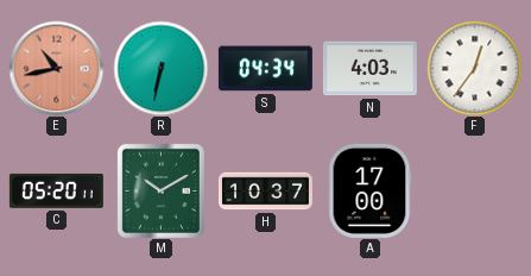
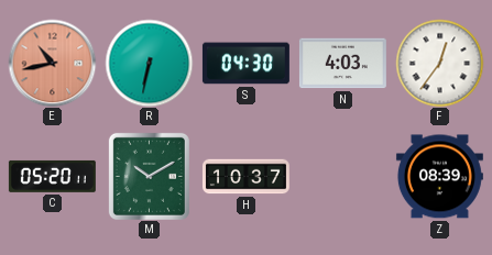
S: 04:34 -> 04:30 (245, 64)
A: 17:00 -> none (369, 190)
Z: none -> 08:39 (439, 177)
